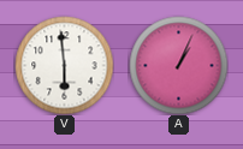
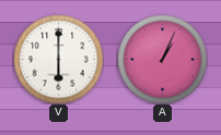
V: 5:59 -> 6:00 (58, 59)
